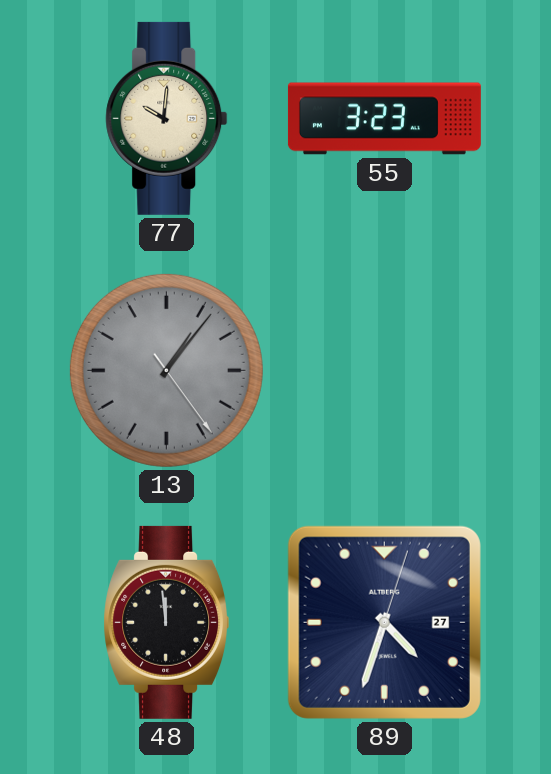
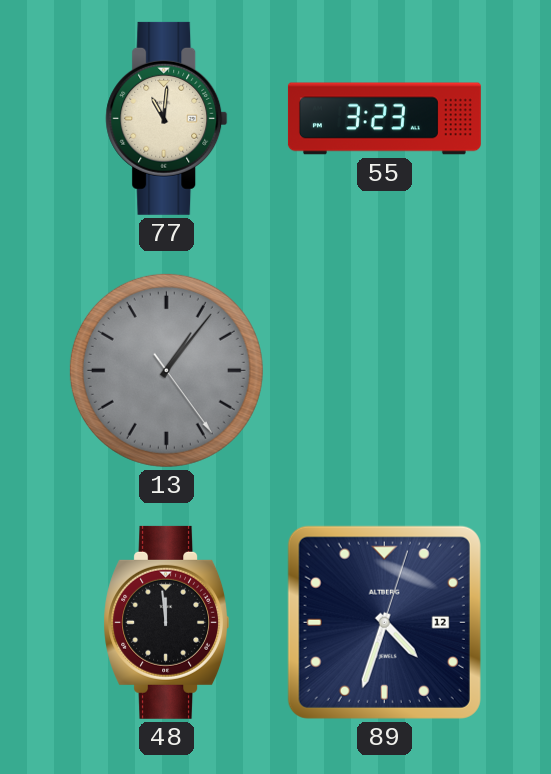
77: 10:01 -> 11:01 (167, 118)
89 date: 27 -> 12 (384, 622)
